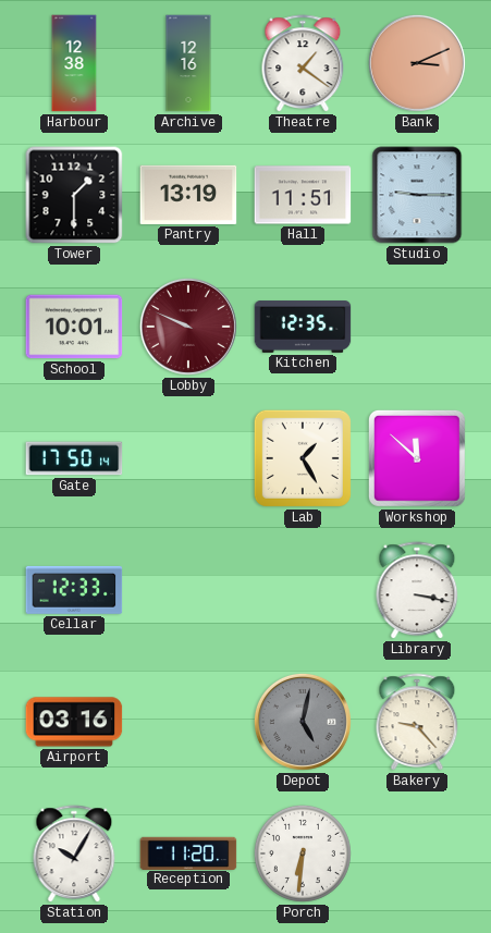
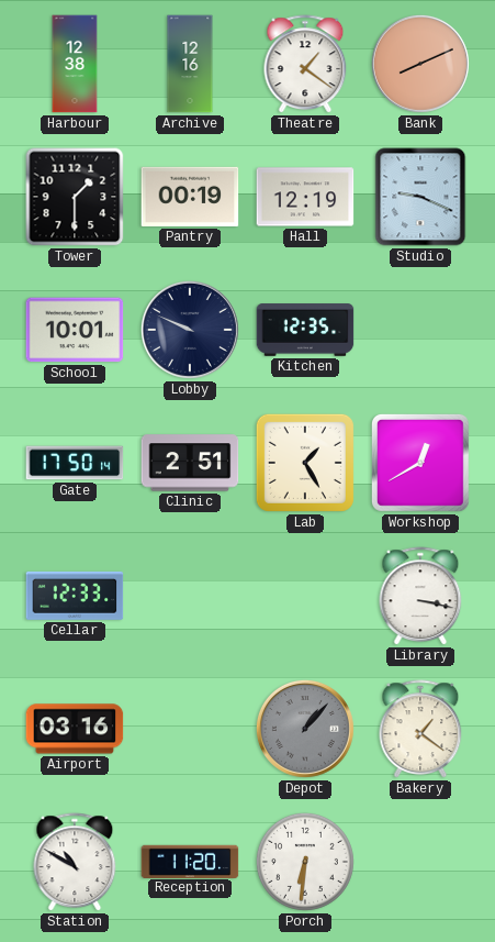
Bank: 3:11 -> 8:11 (420, 64)
Pantry: 13:19 -> 00:19 (190, 197)
Hall: 11:51 -> 12:19 (305, 197)
Studio: 9:15 -> 9:19 (420, 197)
Lobby dial: burgundy -> navy (190, 330)
Clinic: none -> 2:51 (190, 463)
Workshop: 11:52 -> 12:40 (420, 463)
Depot: 5:02 -> 1:07 (305, 729)
Bakery: 9:23 -> 1:21 (420, 730)
Station: 10:05 -> 10:50 (75, 863)
